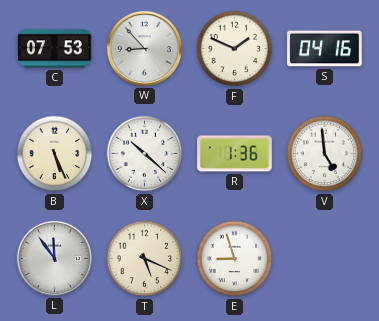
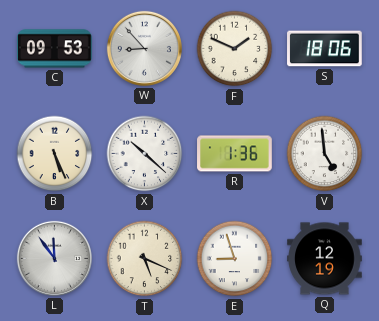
C: 07:53 -> 09:53 (55, 49)
S: 04:16 -> 18:06 (325, 49)
Q: none -> 12:19 (325, 259)
